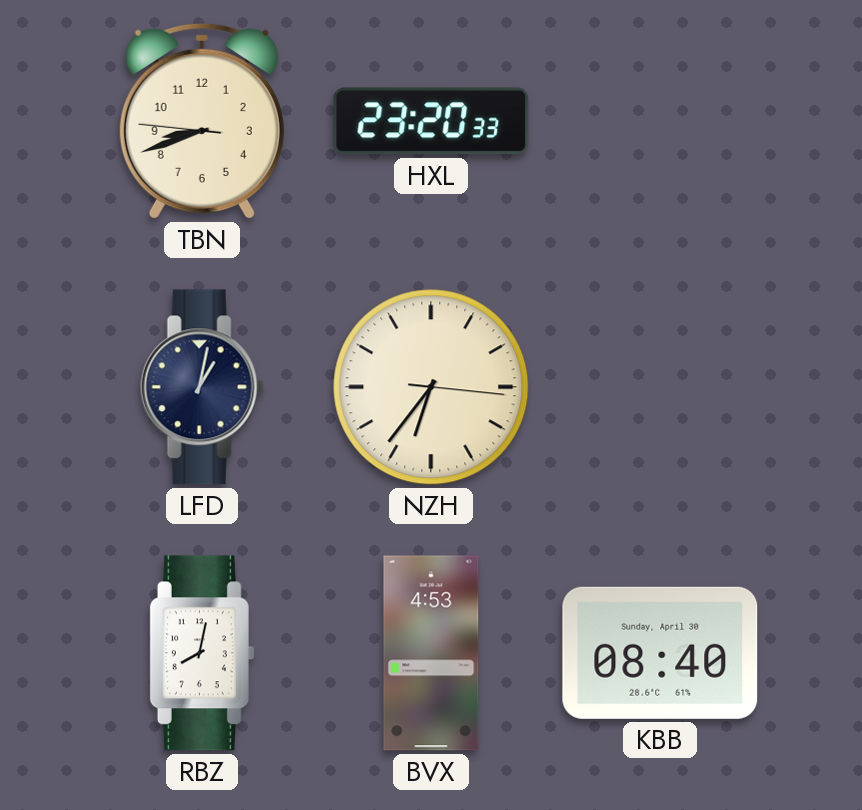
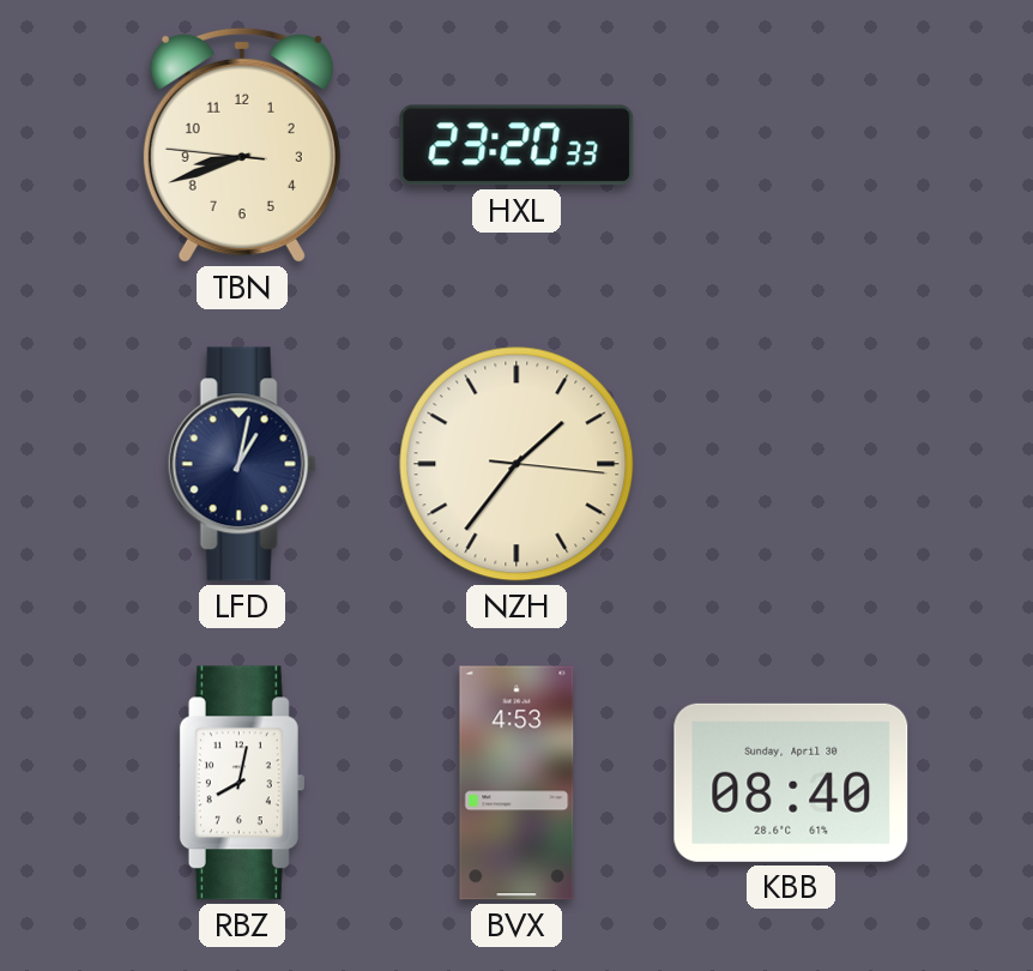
NZH: 6:36 -> 1:36 (516, 464)
